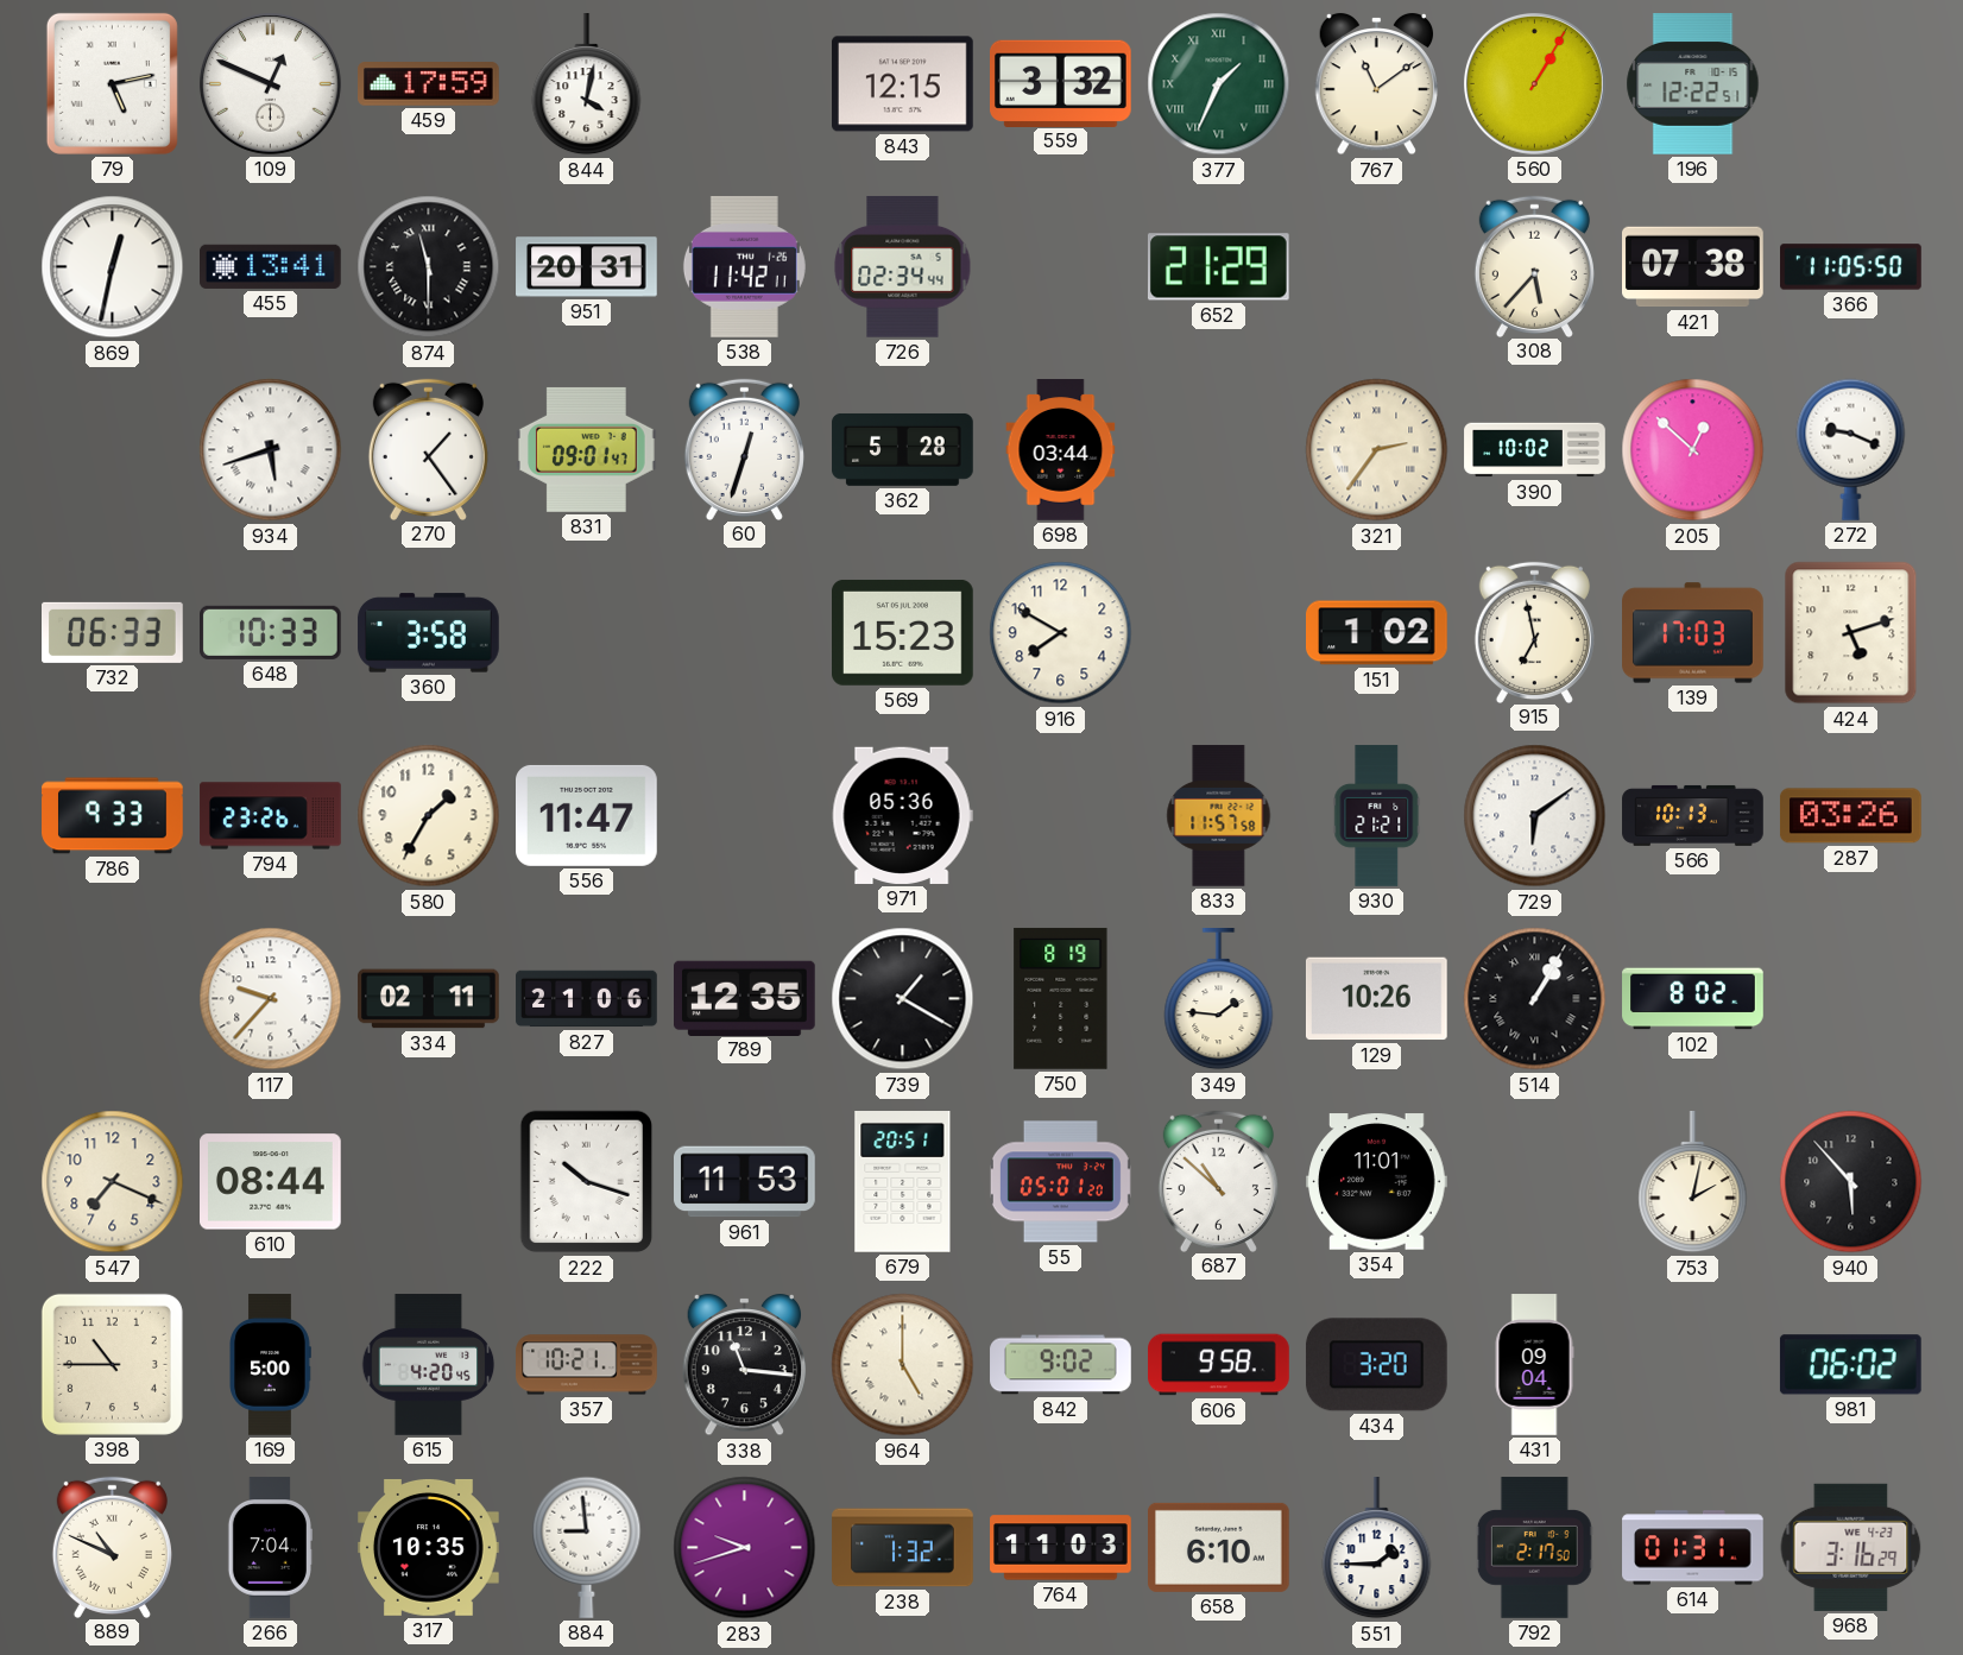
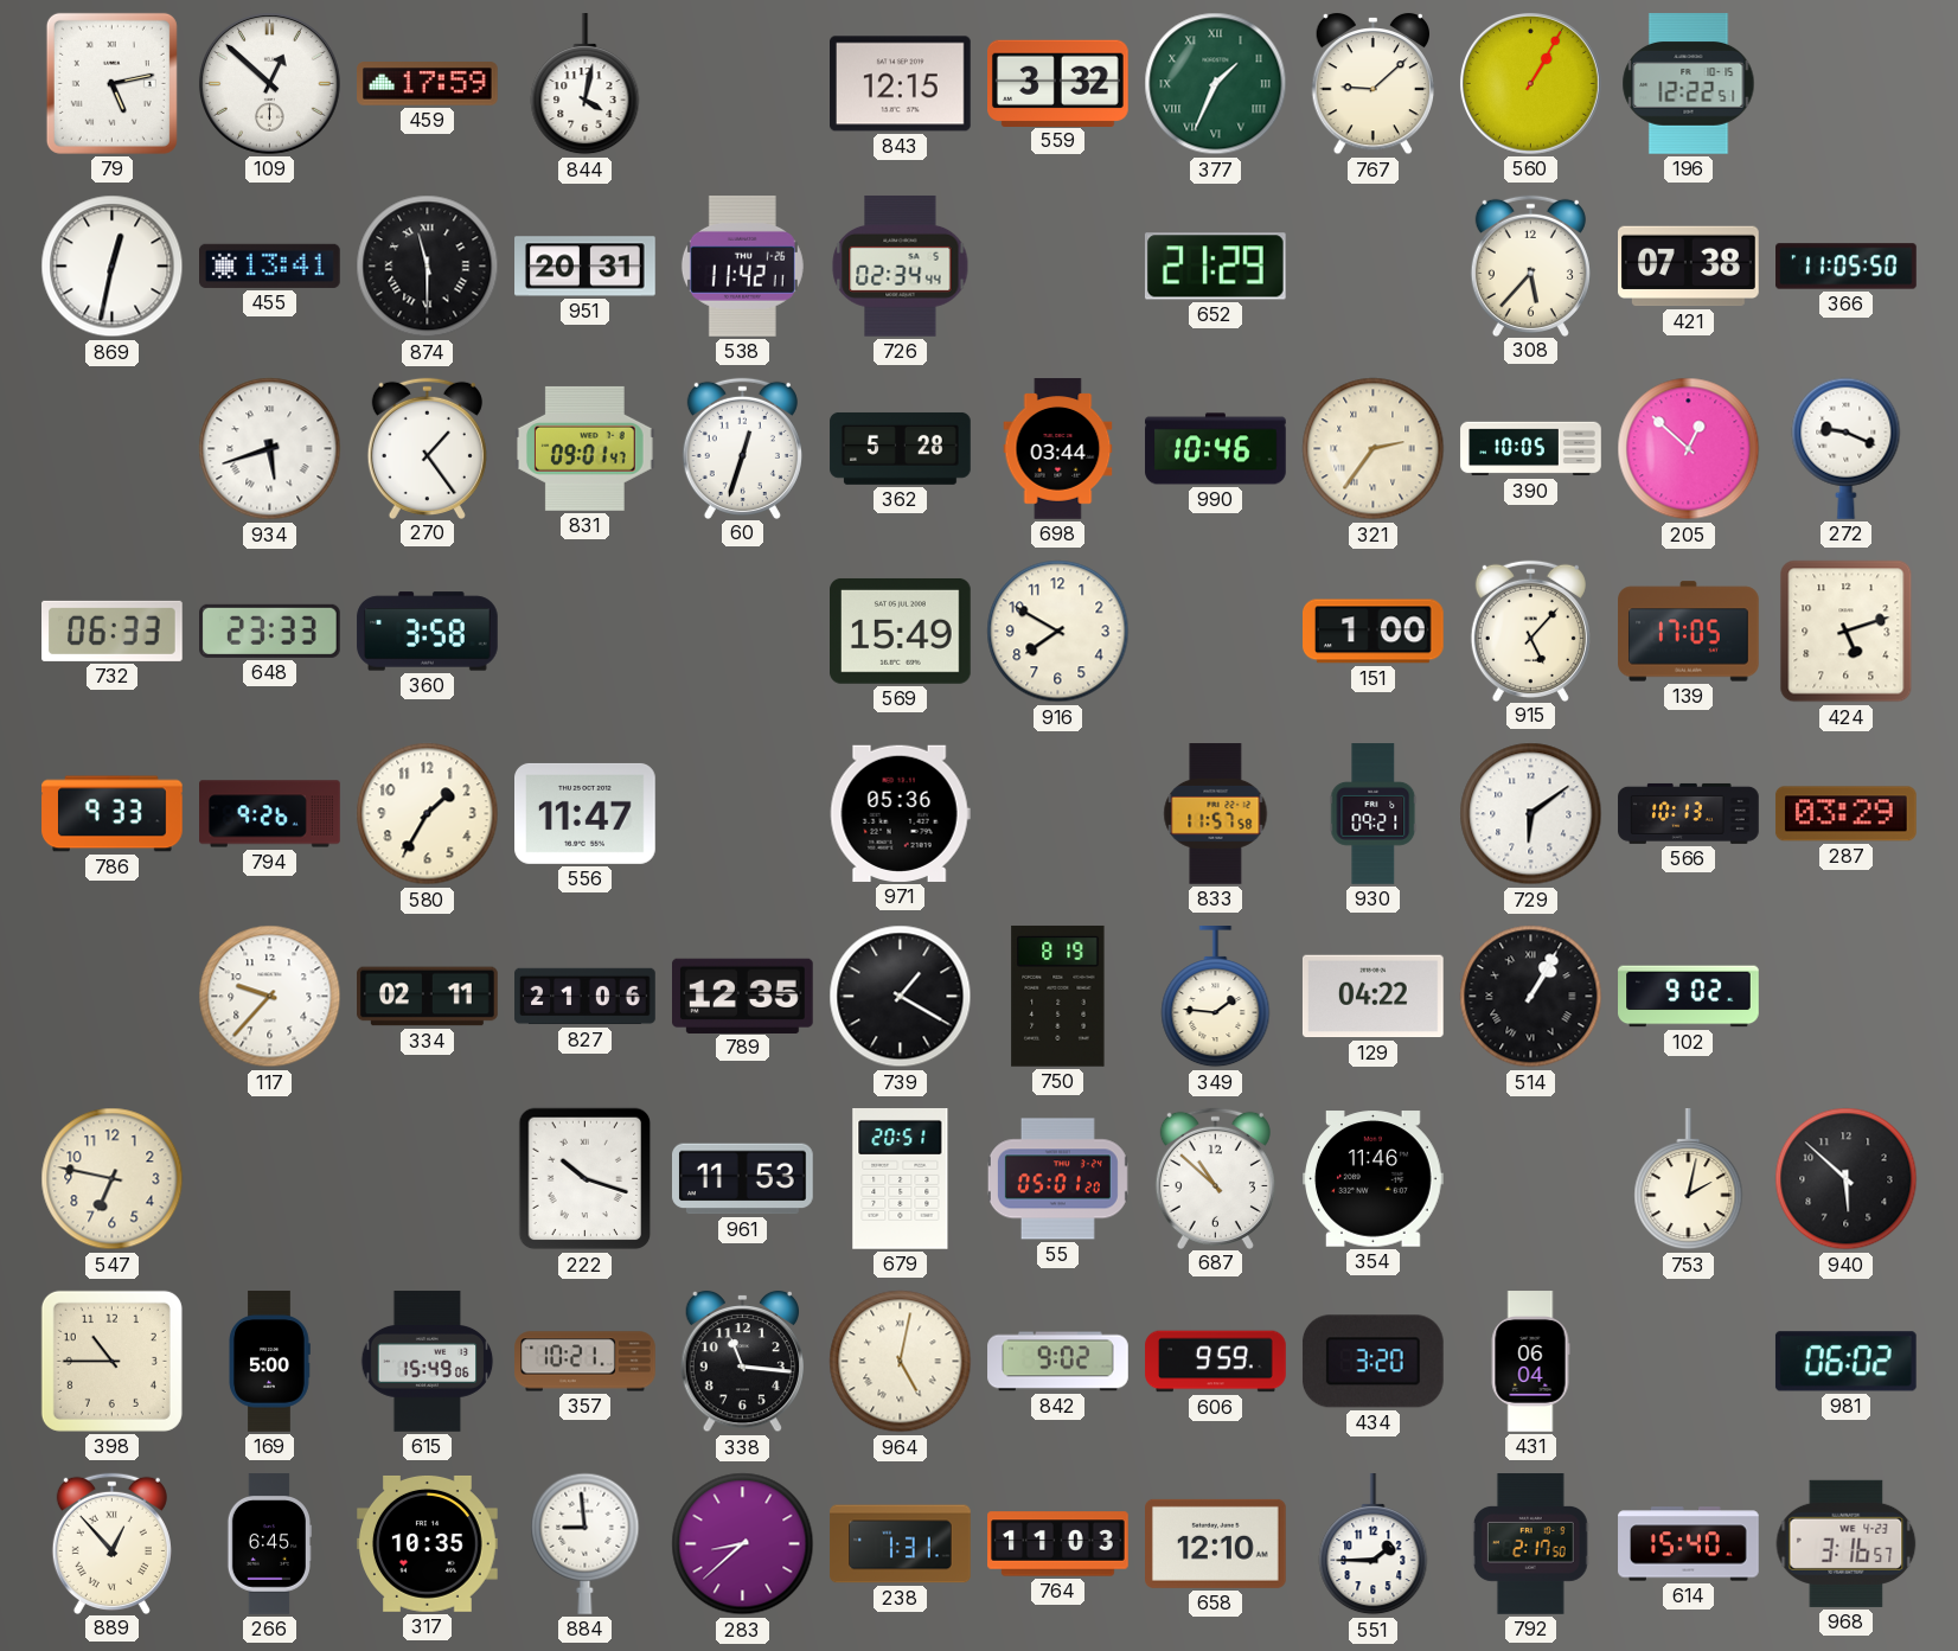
109: 12:49 -> 12:52 (269, 83)
767: 11:09 -> 9:08 (1372, 84)
990: none -> 10:46 (1216, 449)
390: 10:02 -> 10:05 (1531, 449)
648: 10:33 -> 23:33 (270, 631)
569: 15:23 -> 15:49 (901, 631)
151: 1:02 -> 1:00 (1374, 632)
915: 6:58 -> 5:07 (1530, 631)
139: 17:03 -> 17:05 (1689, 632)
794: 23:26 -> 9:26 (270, 814)
930: 21:21 -> 09:21 (1374, 814)
287: 03:26 -> 03:29 (1845, 814)
129: 10:26 -> 04:22 (1374, 997)
102: 8:02 -> 9:02 (1689, 997)
547: 7:19 -> 6:47 (113, 1179)
610: 08:44 -> none (271, 1182)
354: 11:01 -> 11:46 (1374, 1179)
940: 5:53 -> 5:52 (1847, 1179)
615: 4:20 -> 15:49 (428, 1362)
964: 5:00 -> 5:02 (901, 1362)
606: 9:58 -> 9:59 (1216, 1362)
431: 09:04 -> 06:04 (1530, 1362)
889: 10:49 -> 12:53 (111, 1543)
266: 7:04 -> 6:45 (269, 1544)
283: 9:42 -> 8:38 (743, 1544)
238: 1:32 -> 1:31 (901, 1544)
658: 6:10 -> 12:10 (1216, 1543)
614: 01:31 -> 15:40 (1689, 1544)
968: 3:16:29 -> 3:16:57 (1847, 1543)
